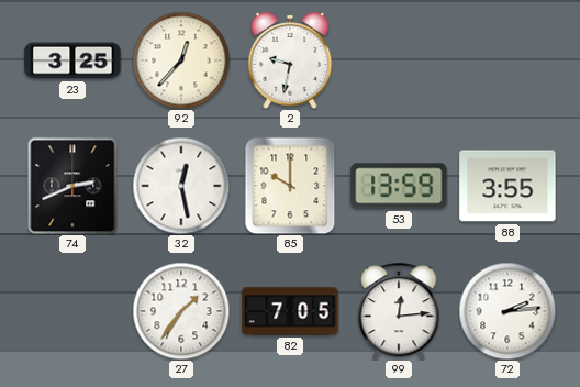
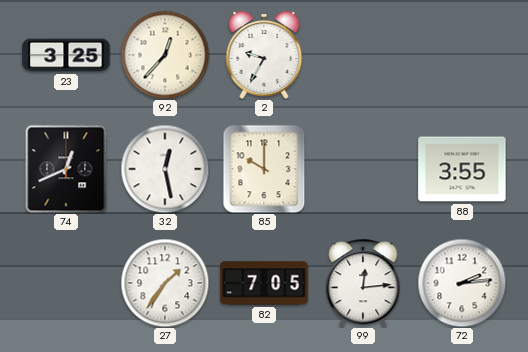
2: 9:32 -> 9:35 (264, 55)
74: 2:41 -> 12:41 (66, 169)
53: 13:59 -> none (399, 186)
